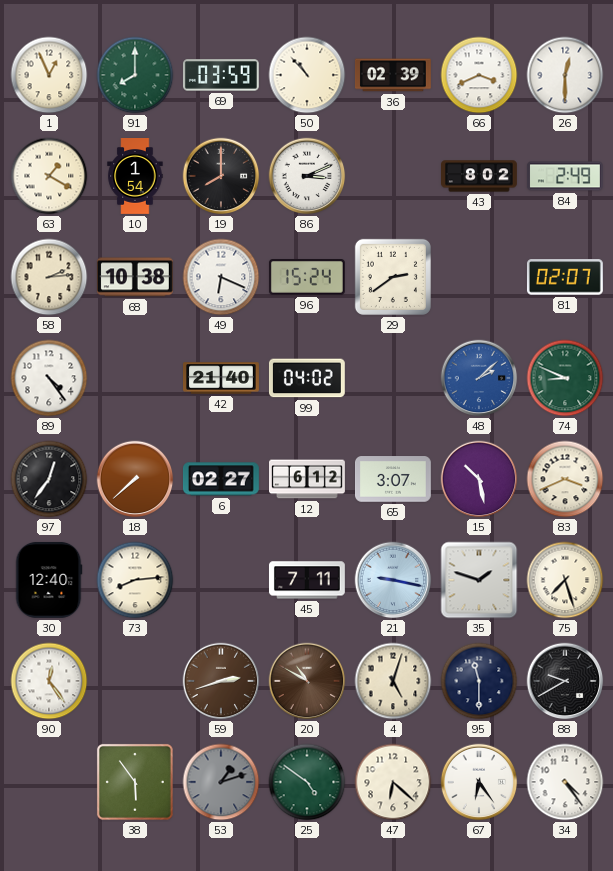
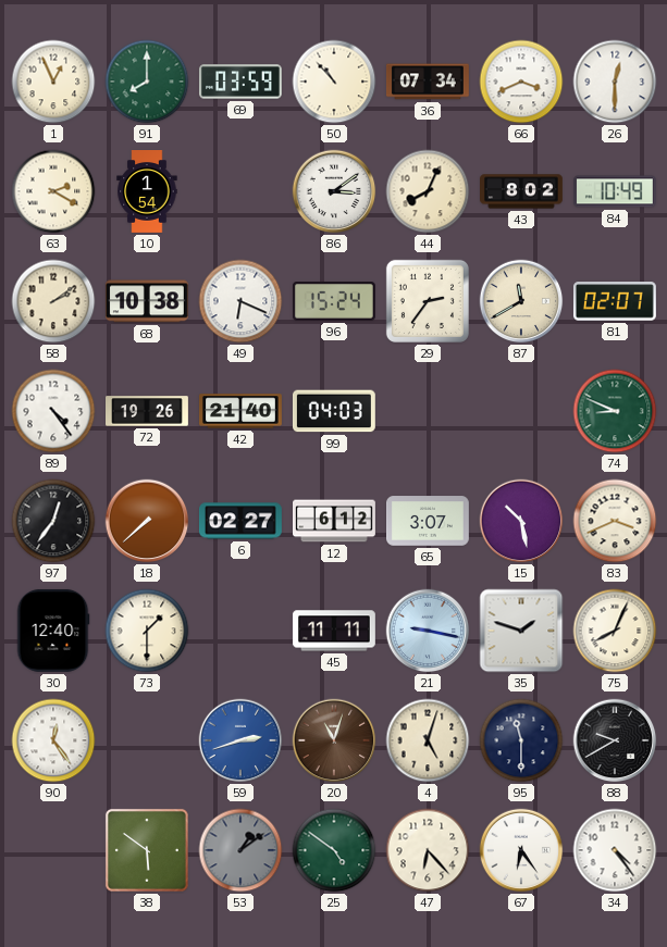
36: 02:39 -> 07:34 (428, 82)
63: 1:20 -> 2:20 (53, 191)
19: 8:00 -> none (221, 176)
86: 3:11 -> 3:09 (334, 191)
44: none -> 8:04 (428, 191)
84: 2:49 -> 10:49 (615, 191)
58: 2:14 -> 2:09 (53, 301)
29: 2:39 -> 2:36 (428, 301)
87: none -> 11:40 (521, 301)
72: none -> 19:26 (148, 411)
99: 04:02 -> 04:03 (334, 411)
48: 2:08 -> none (479, 378)
73: 8:14 -> 1:30 (147, 631)
45: 7:11 -> 11:11 (334, 631)
75: 7:27 -> 8:04 (615, 631)
59 dial: brown -> blue (240, 740)
20: 10:50 -> 11:03 (334, 740)
38: 5:54 -> 5:51 (147, 850)
53: 1:12 -> 1:09 (240, 850)
47: 6:22 -> 6:23 (428, 850)
